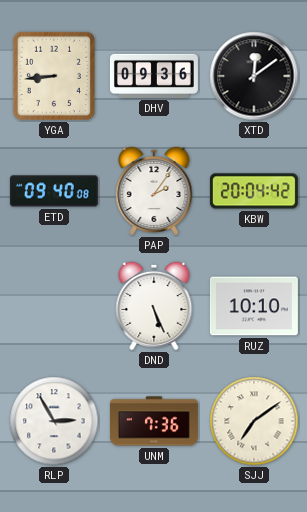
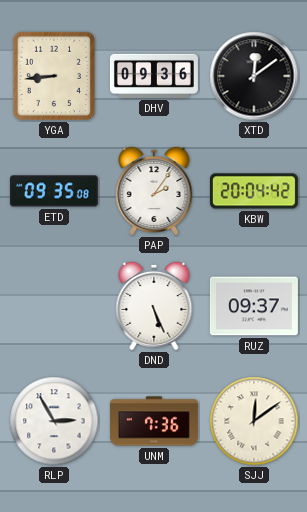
ETD: 09:40 -> 09:35 (54, 191)
RUZ: 10:10 -> 09:37 (254, 306)
SJJ: 7:09 -> 12:09 (254, 421)
